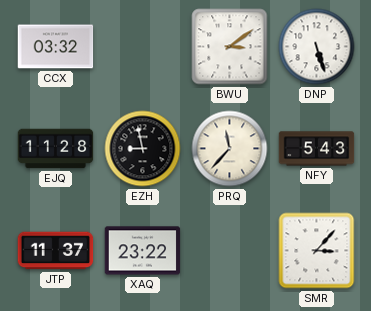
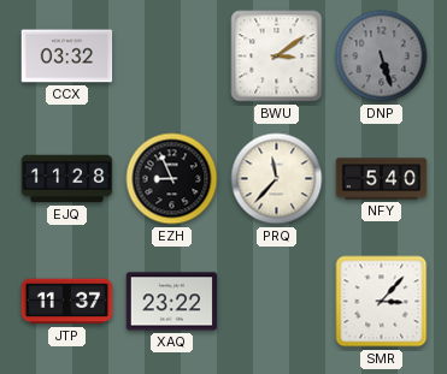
DNP dial: white -> grey (382, 57)
EZH: 8:58 -> 8:56 (172, 179)
NFY: 5:43 -> 5:40 (382, 179)
